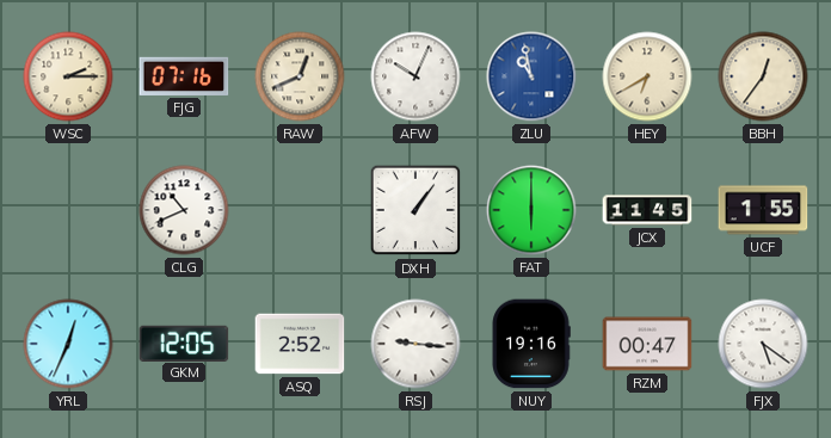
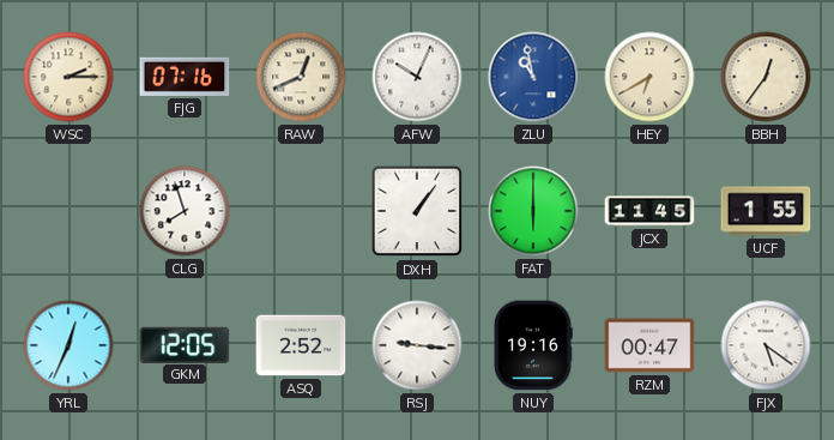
CLG: 10:41 -> 7:57 (185, 211)
